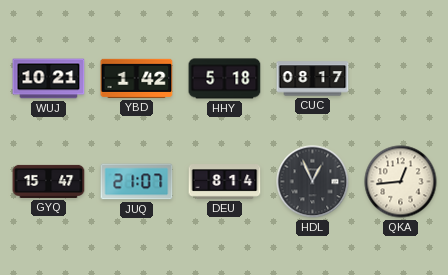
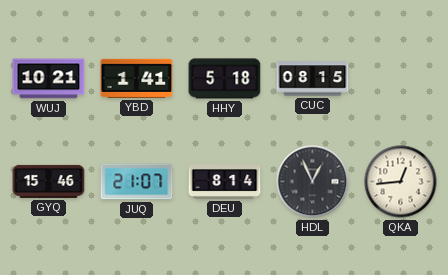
YBD: 1:42 -> 1:41 (137, 78)
CUC: 08:17 -> 08:15 (313, 79)
GYQ: 15:47 -> 15:46 (49, 181)
